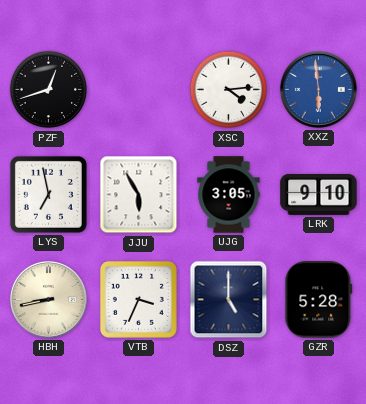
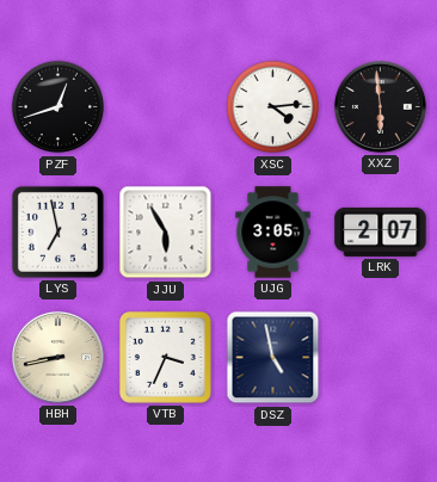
XXZ dial: blue -> black (380, 106)
LRK: 9:10 -> 2:07 (381, 231)
DSZ: 5:00 -> 4:58 (273, 358)
GZR: 5:28 -> none (319, 300)
